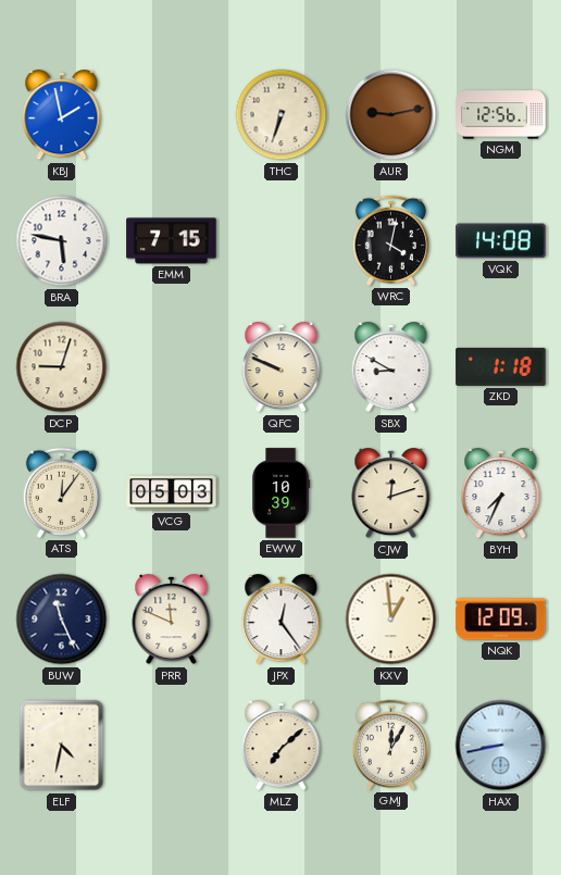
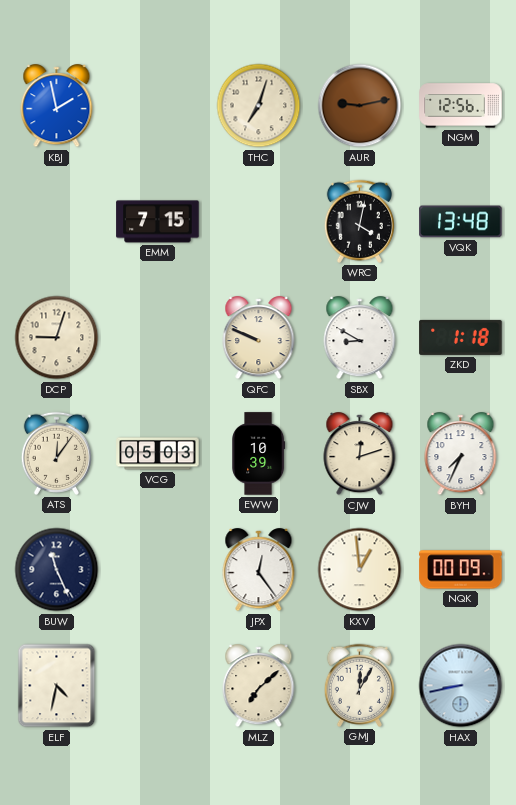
THC: 6:33 -> 7:03 (259, 106)
BRA: 5:47 -> none (62, 241)
VQK: 14:08 -> 13:48 (461, 222)
PRR: 11:49 -> none (172, 620)
NQK: 12:09 -> 00:09 (461, 570)
